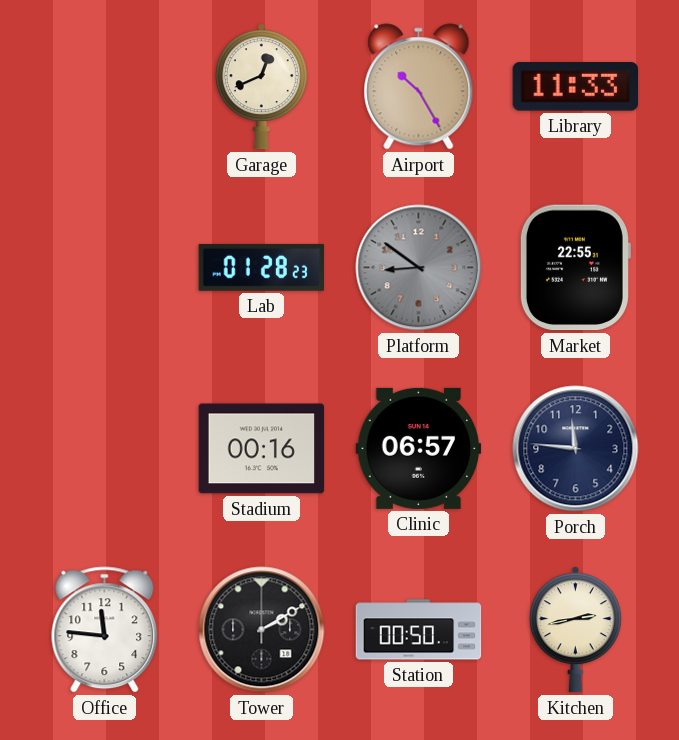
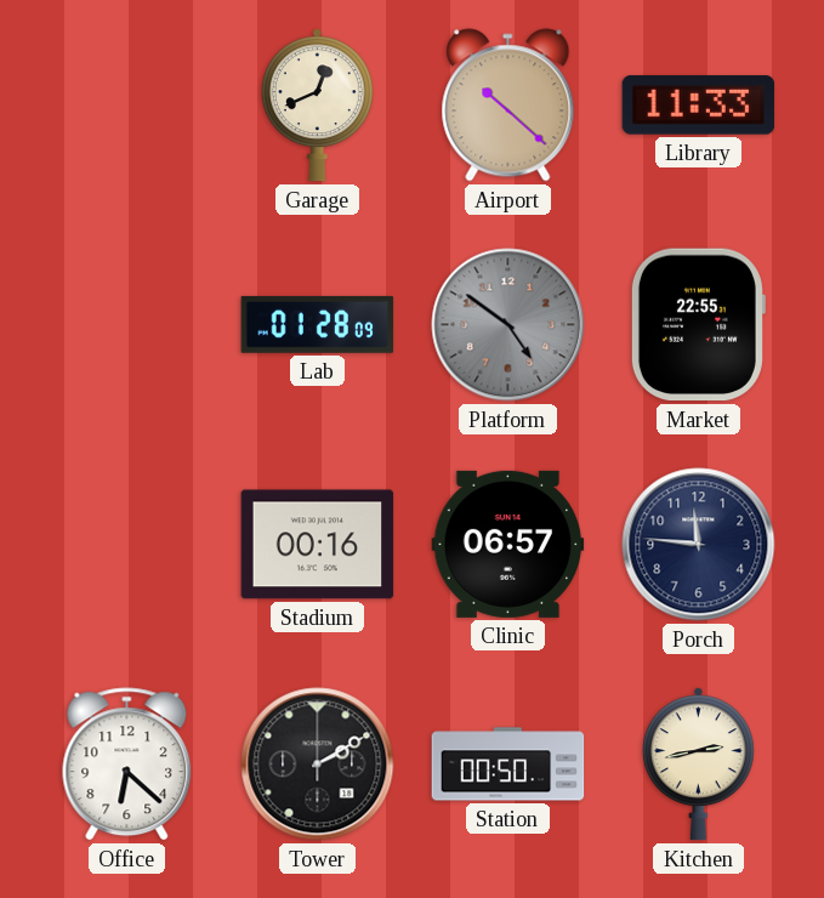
Airport: 10:25 -> 10:22 (508, 106)
Lab: 01:28:23 -> 01:28:09 (318, 324)
Platform: 8:51 -> 4:51 (508, 325)
Office: 11:46 -> 6:22 (127, 765)
